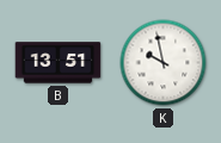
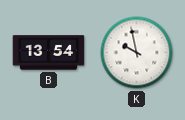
B: 13:51 -> 13:54 (49, 53)
